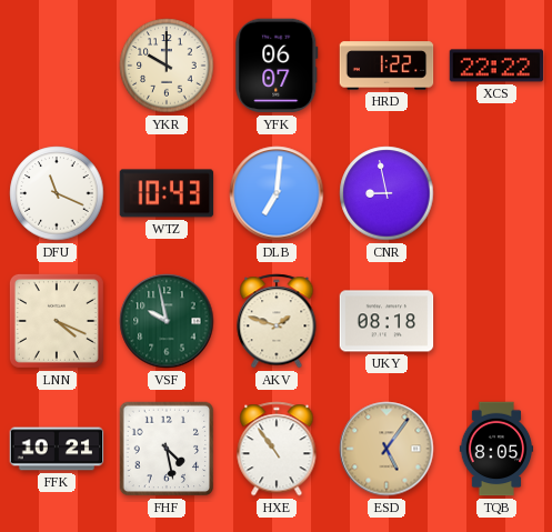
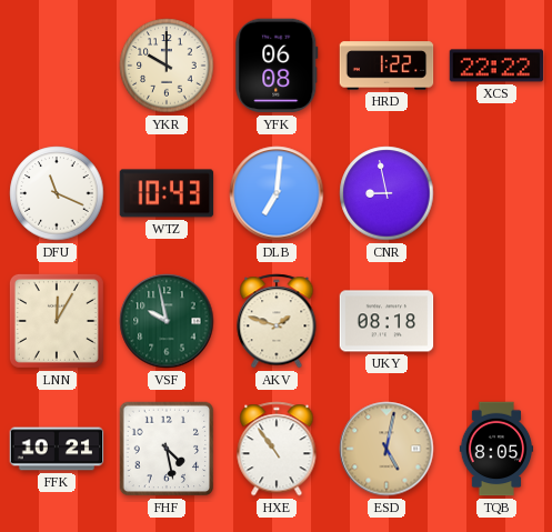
YFK: 06:07 -> 06:08 (277, 66)
LNN: 4:19 -> 12:05 (57, 321)
ESD: 5:06 -> 5:02 (387, 449)
